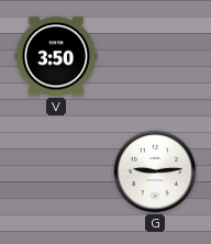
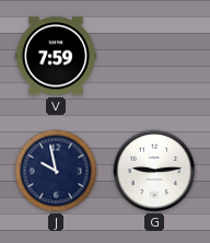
V: 3:50 -> 7:59 (56, 56)
J: none -> 9:58 (56, 171)
